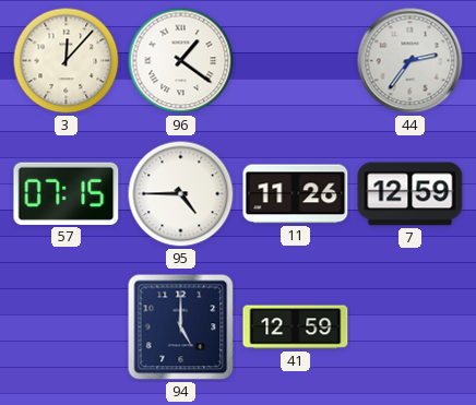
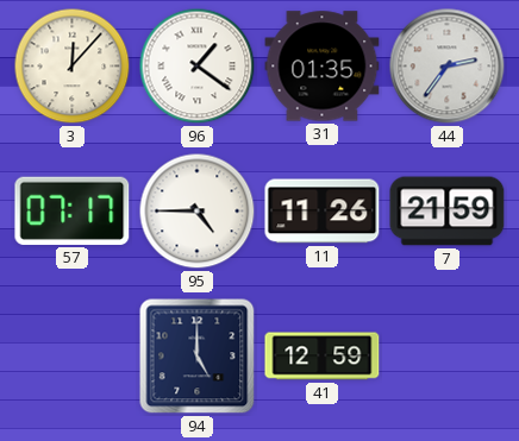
31: none -> 01:35 (323, 67)
57: 07:15 -> 07:17 (73, 210)
7: 12:59 -> 21:59 (448, 212)
